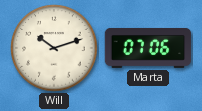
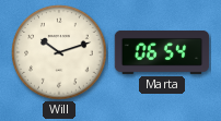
Marta: 07:06 -> 06:54 (162, 52)
